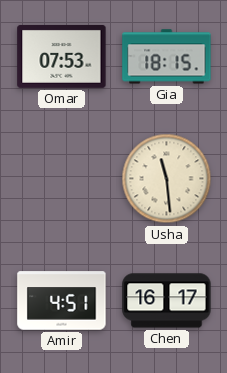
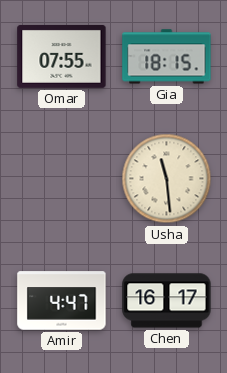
Omar: 07:53 -> 07:55 (62, 56)
Amir: 4:51 -> 4:47 (62, 301)
